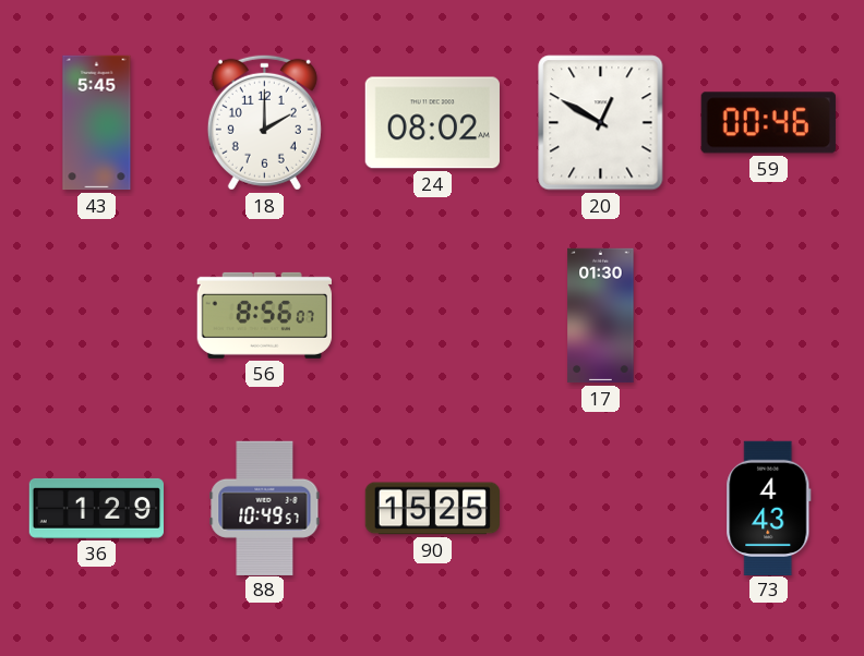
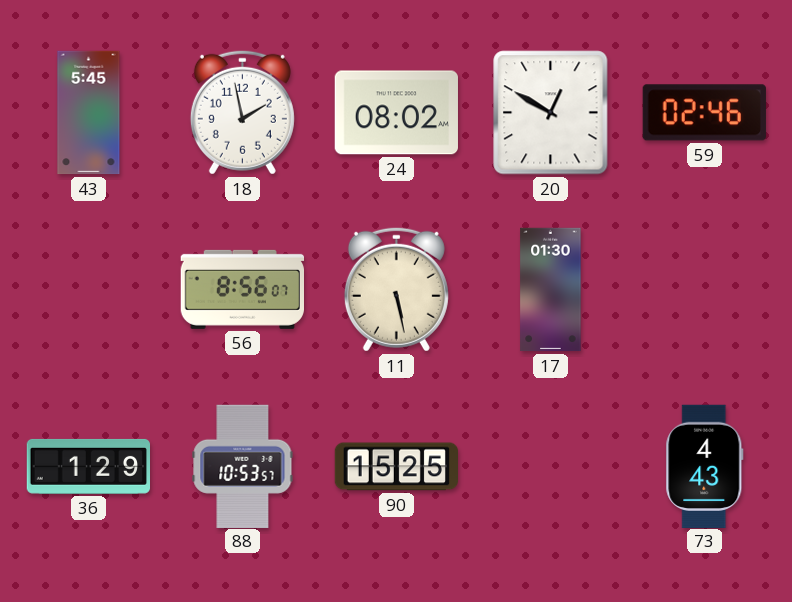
18: 2:00 -> 1:58 (242, 112)
59: 00:46 -> 02:46 (704, 113)
11: none -> 5:28 (396, 289)
88: 10:49 -> 10:53 (243, 466)
